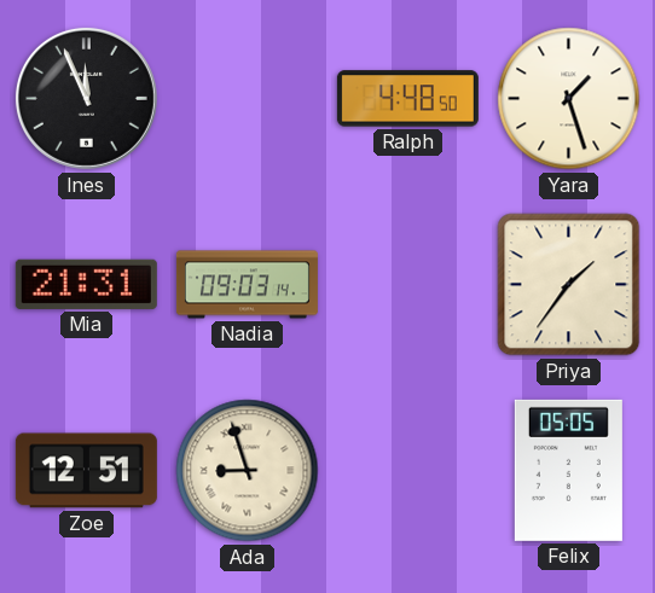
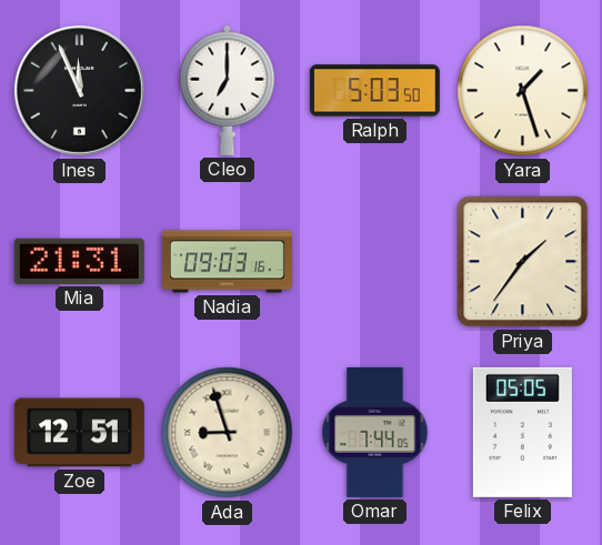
Cleo: none -> 7:00 (228, 90)
Ralph: 4:48 -> 5:03 (374, 91)
Nadia: 09:03:14 -> 09:03:16 (227, 262)
Omar: none -> 7:44 (375, 432)
